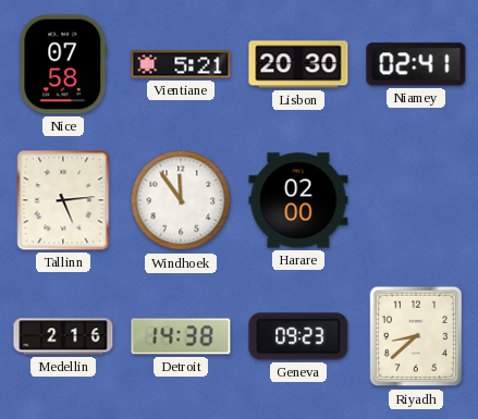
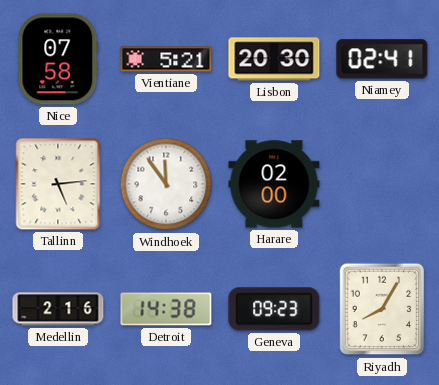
Riyadh: 8:38 -> 8:05 (382, 309)
